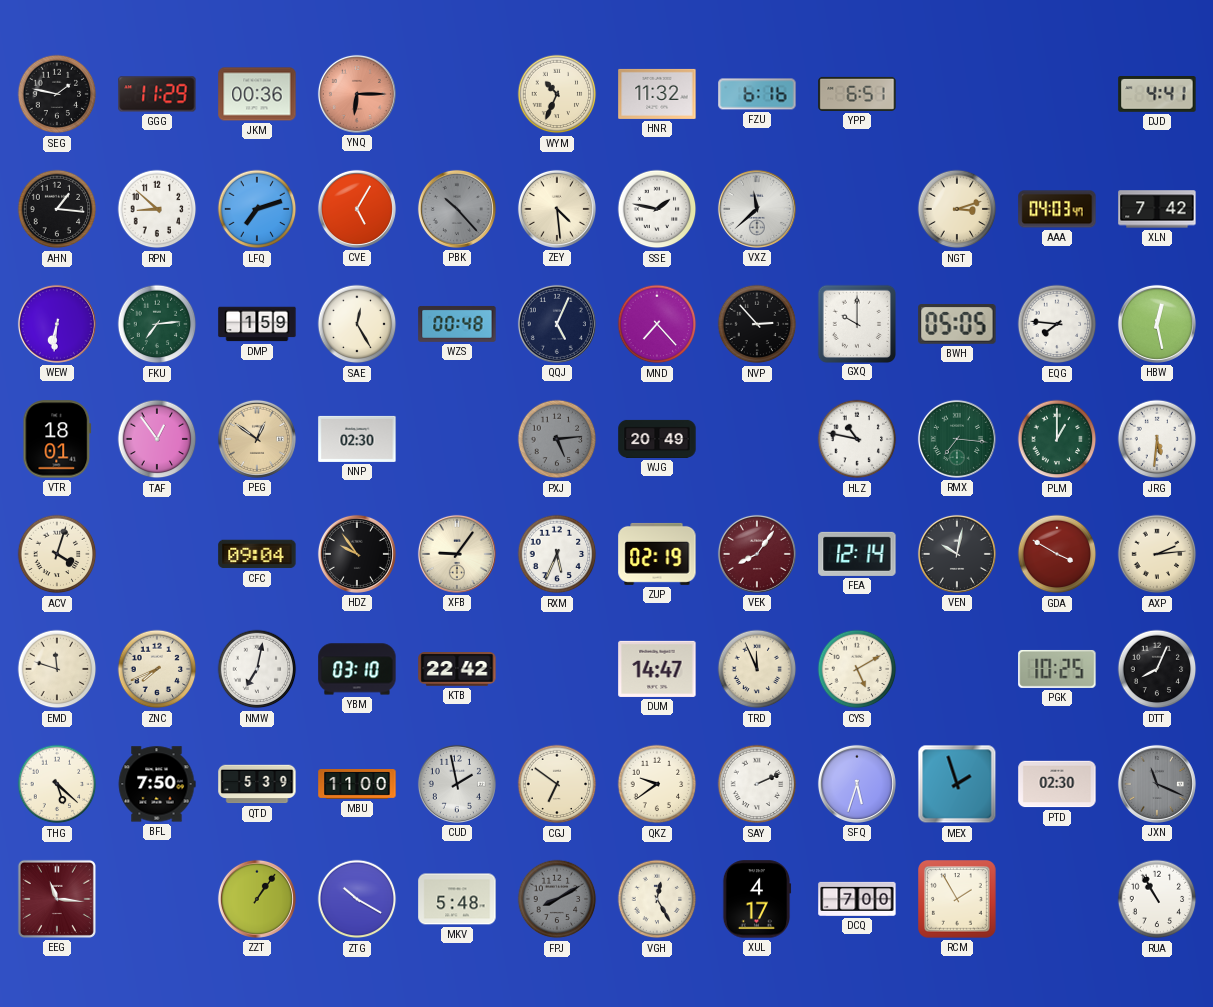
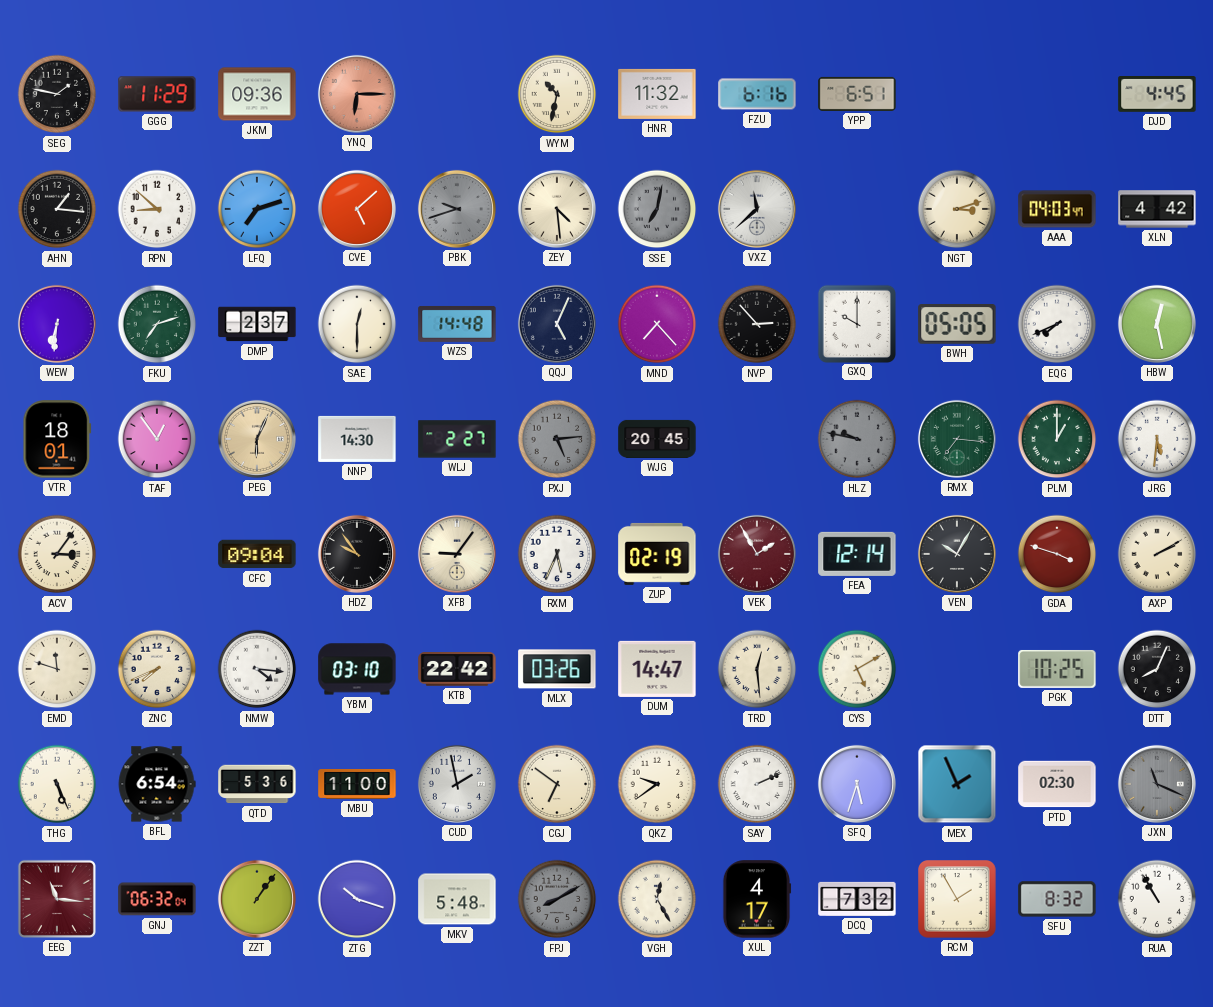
JKM: 00:36 -> 09:36 (257, 94)
WYM: 10:34 -> 10:32 (557, 94)
DJD: 4:41 -> 4:45 (1157, 95)
CVE: 5:05 -> 5:08 (357, 209)
PBK: 10:23 -> 9:42 (457, 209)
SSE: 1:47 -> 7:02 (657, 209)
SSE dial: white -> grey (657, 209)
XLN: 7:42 -> 4:42 (1157, 209)
FKU: 7:14 -> 7:12 (157, 324)
DMP: 1:59 -> 2:37 (257, 324)
SAE: 12:25 -> 12:30 (357, 324)
WZS: 00:48 -> 14:48 (457, 324)
EQG: 7:46 -> 7:41 (1057, 324)
PEG: 12:51 -> 6:04 (257, 439)
NNP: 02:30 -> 14:30 (357, 439)
WLJ: none -> 2:27 (457, 439)
WJG: 20:49 -> 20:45 (657, 439)
HLZ: 10:47 -> 9:47 (857, 439)
HLZ dial: white -> grey (857, 439)
ACV: 4:03 -> 3:06 (57, 554)
VEK: 8:06 -> 1:55 (757, 554)
VEN: 10:02 -> 10:05 (957, 554)
GDA: 3:50 -> 3:48 (1057, 554)
AXP: 2:14 -> 2:10 (1157, 554)
NMW: 7:02 -> 4:16 (257, 669)
MLX: none -> 03:26 (557, 669)
TRD: 11:56 -> 12:29 (757, 669)
THG: 5:22 -> 5:26 (57, 784)
BFL: 7:50 -> 6:54 (157, 784)
QTD: 5:39 -> 5:36 (257, 784)
MEX: 1:57 -> 1:56 (957, 784)
GNJ: none -> 06:32 (157, 899)
ZTG: 10:20 -> 10:18 (357, 899)
DCQ: 7:00 -> 7:32 (857, 899)
SFU: none -> 8:32 (1057, 899)
